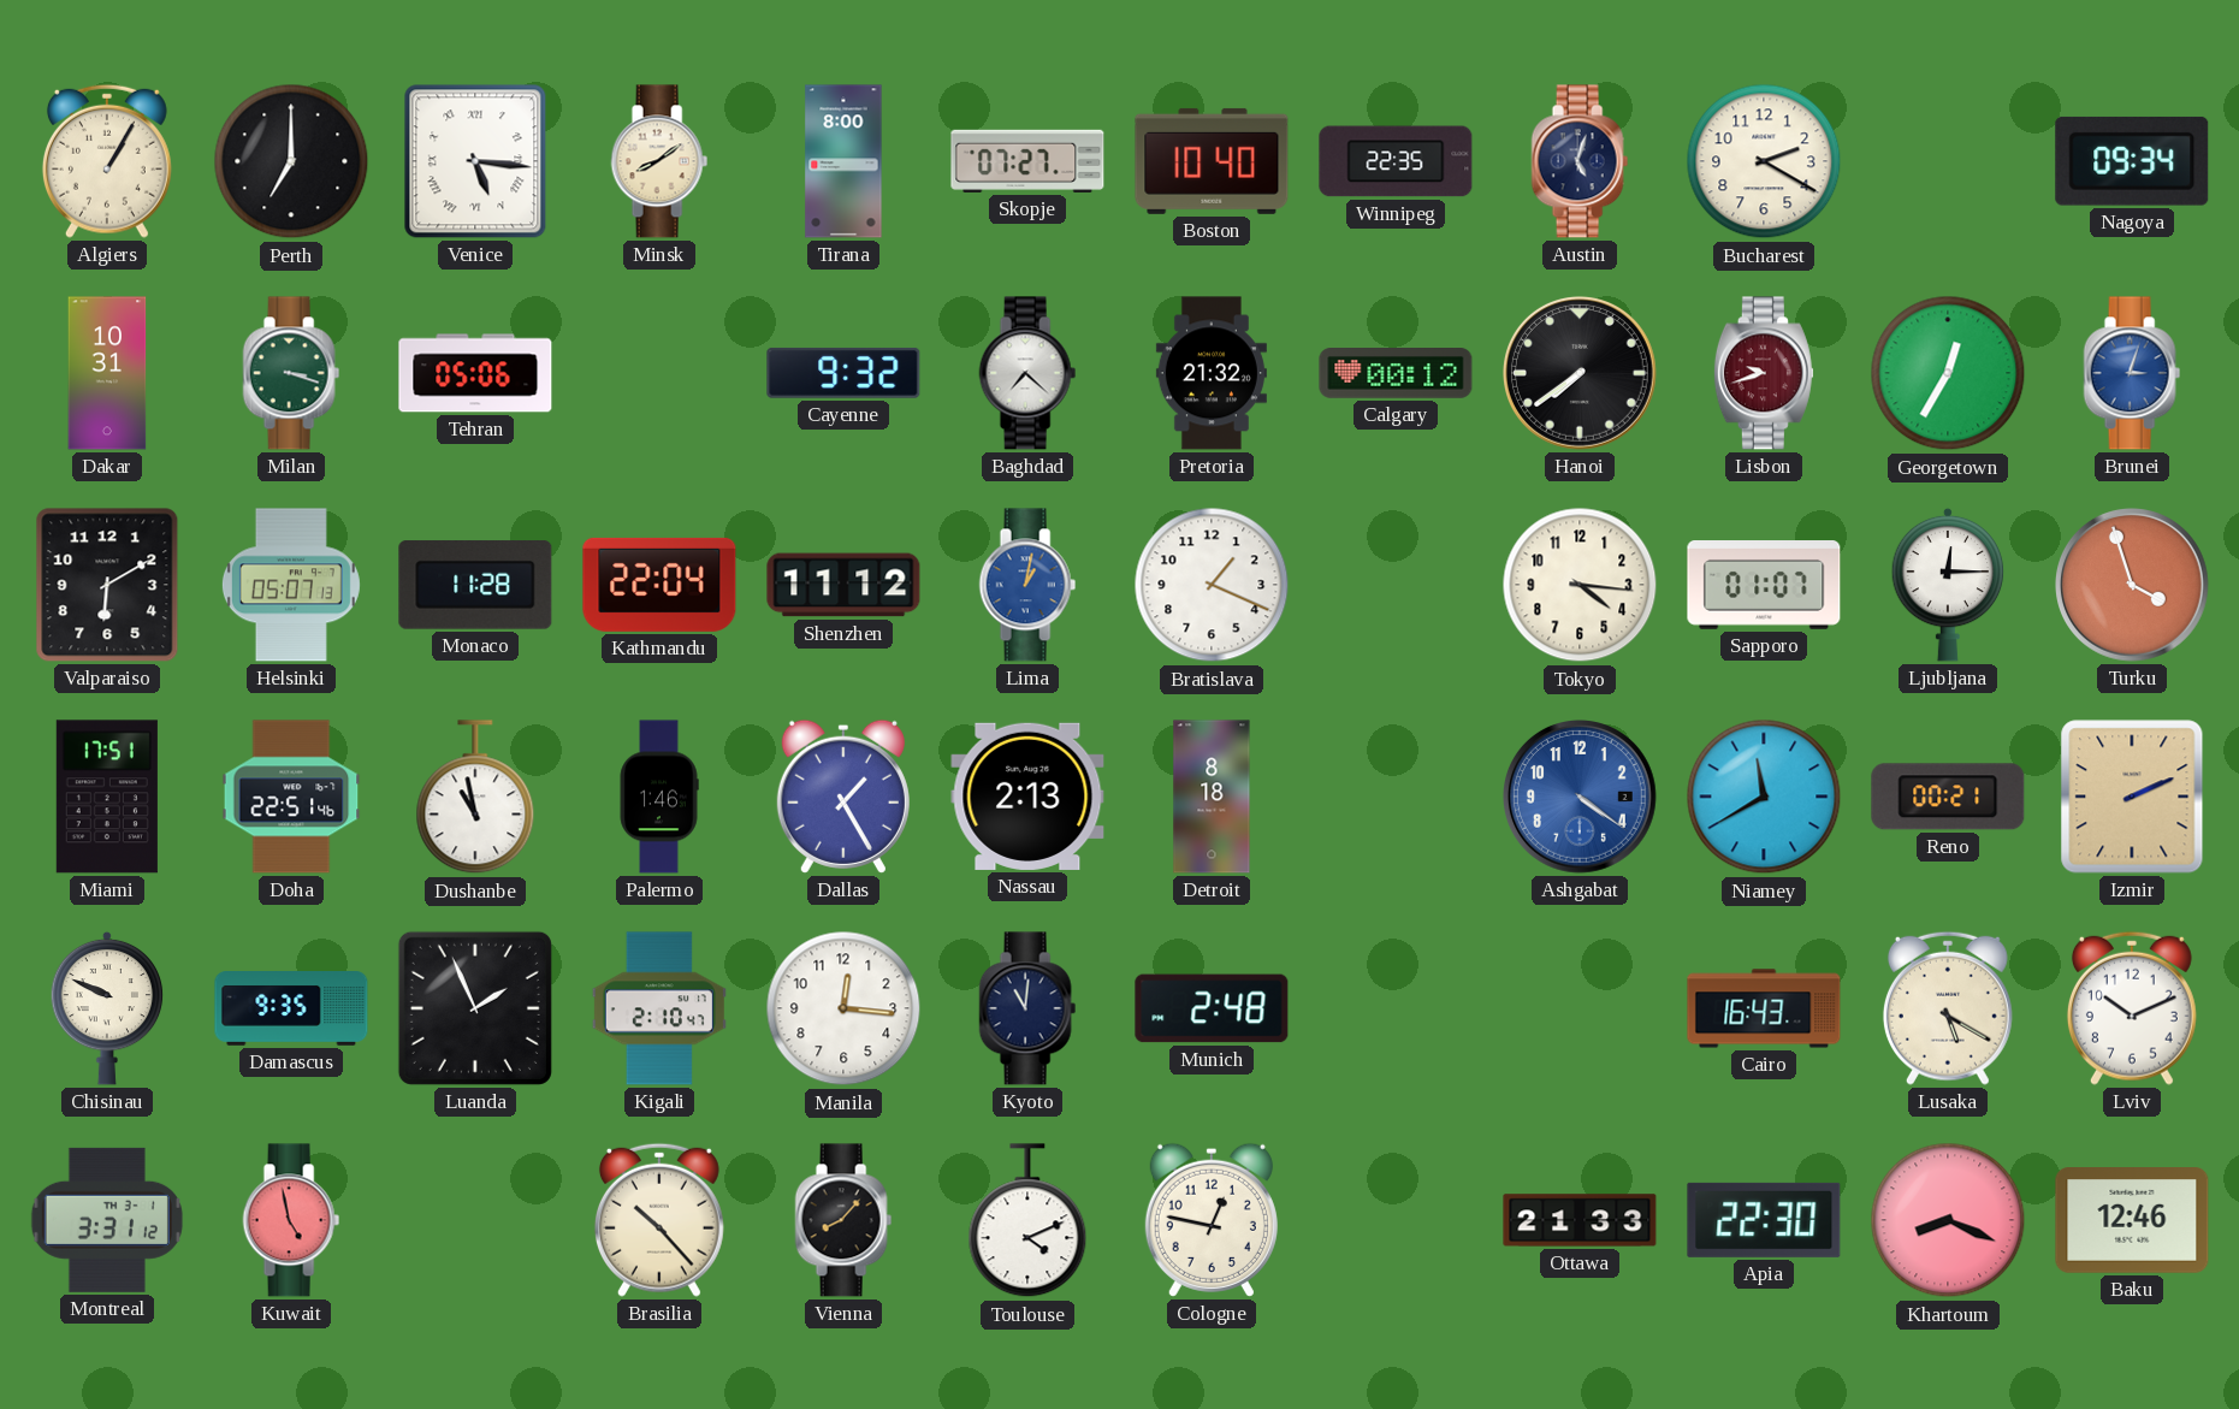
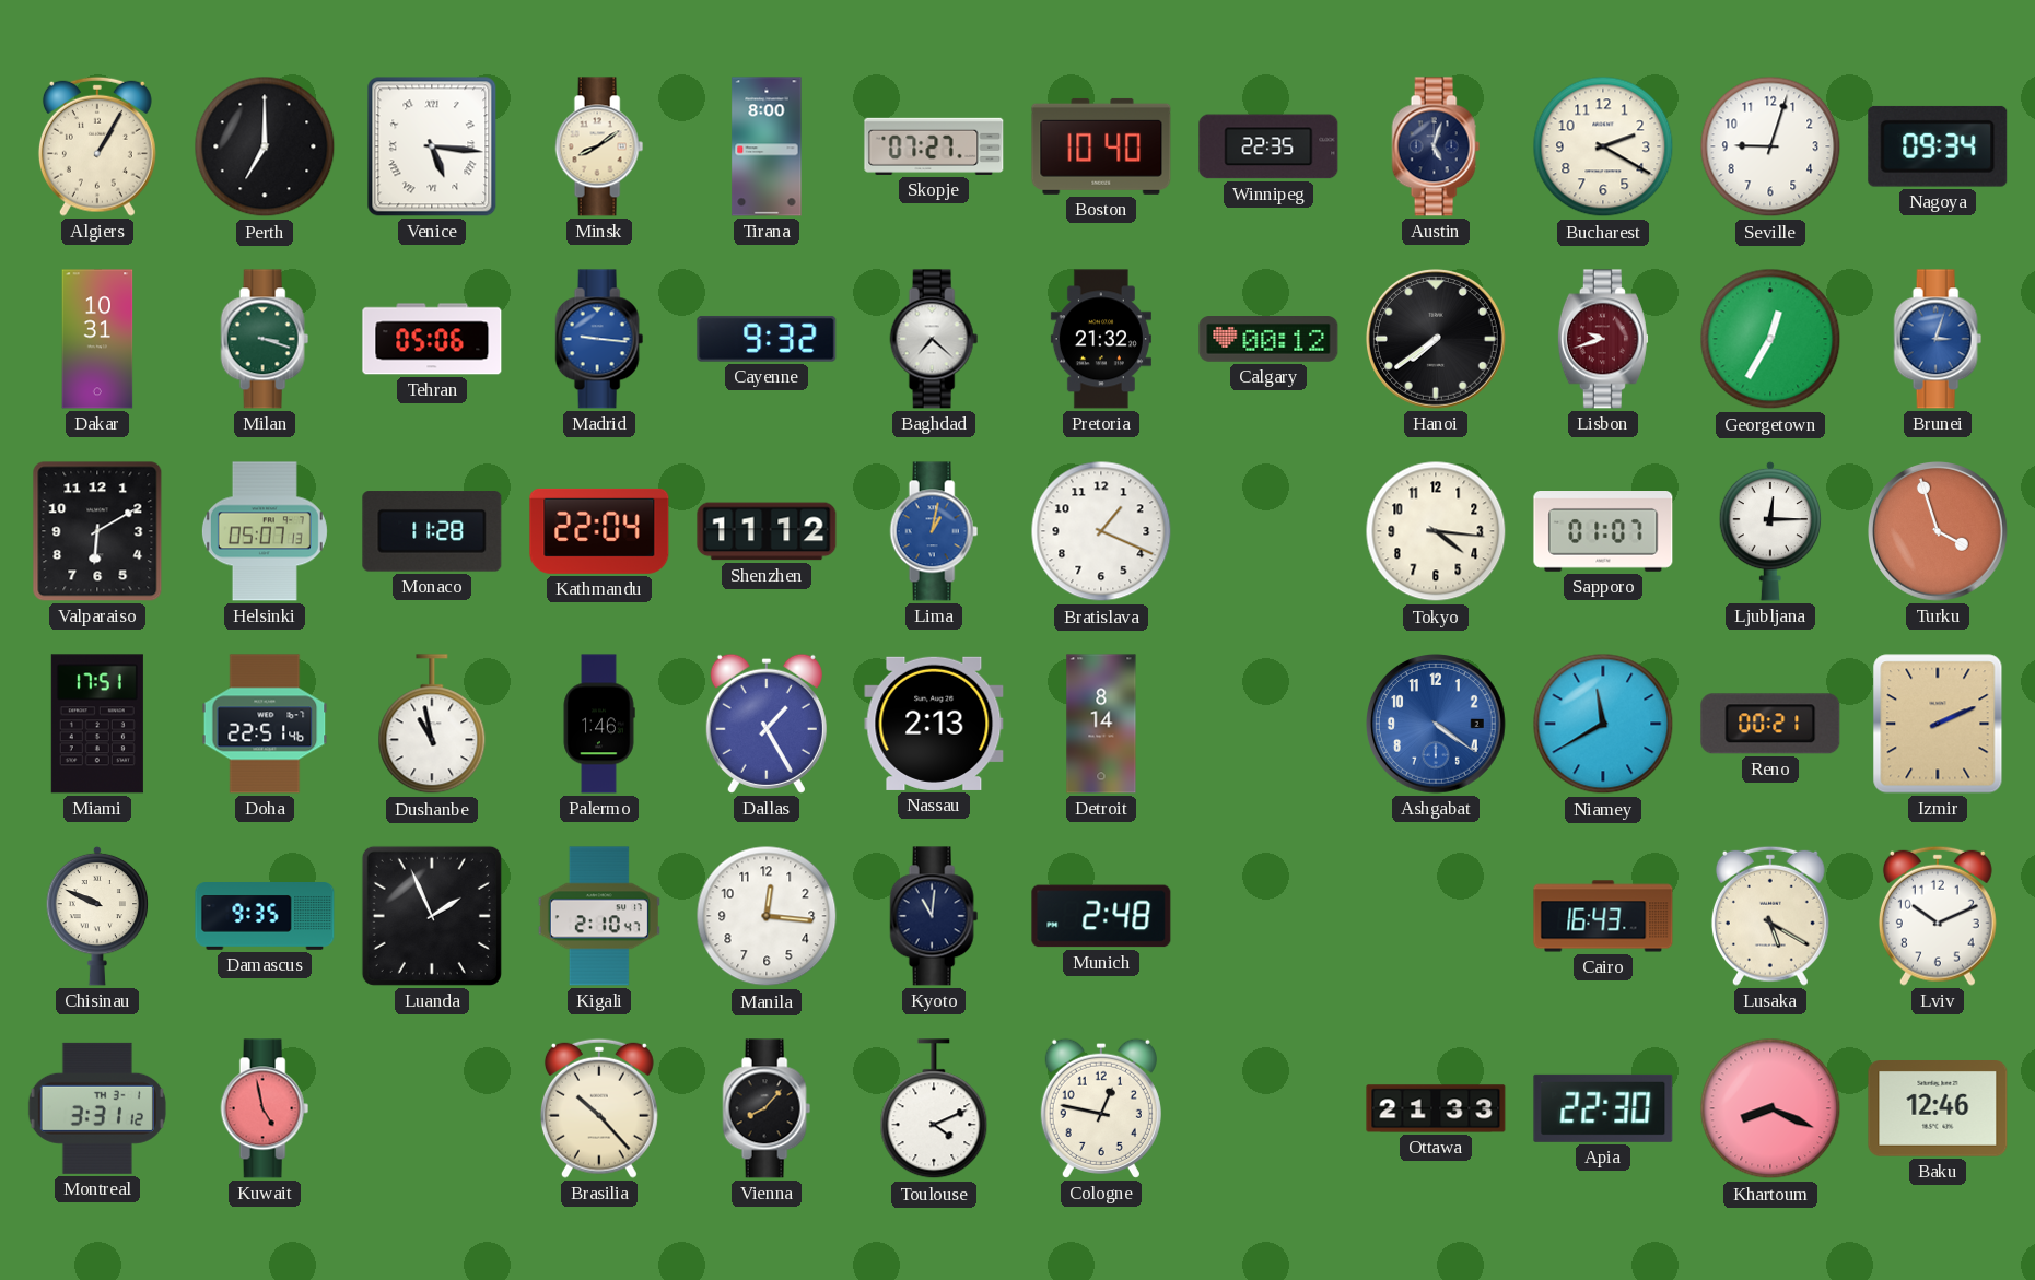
Seville: none -> 9:03 (1770, 146)
Madrid: none -> 9:16 (599, 339)
Detroit: 8:18 -> 8:14 (1101, 724)
